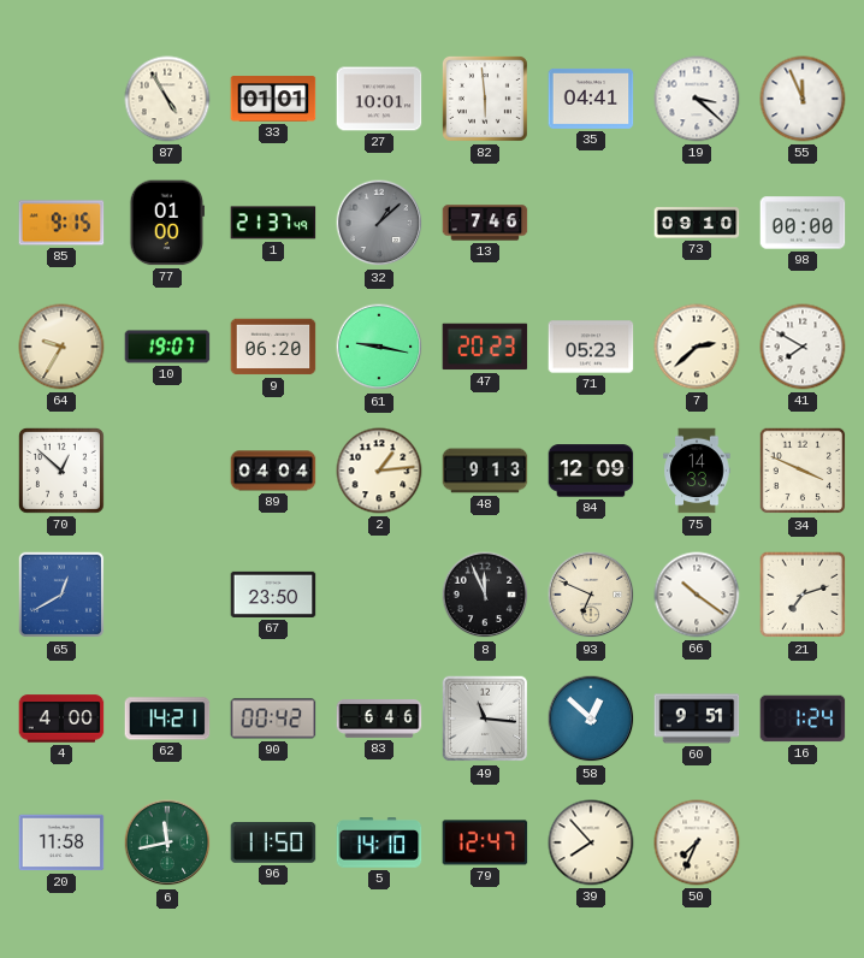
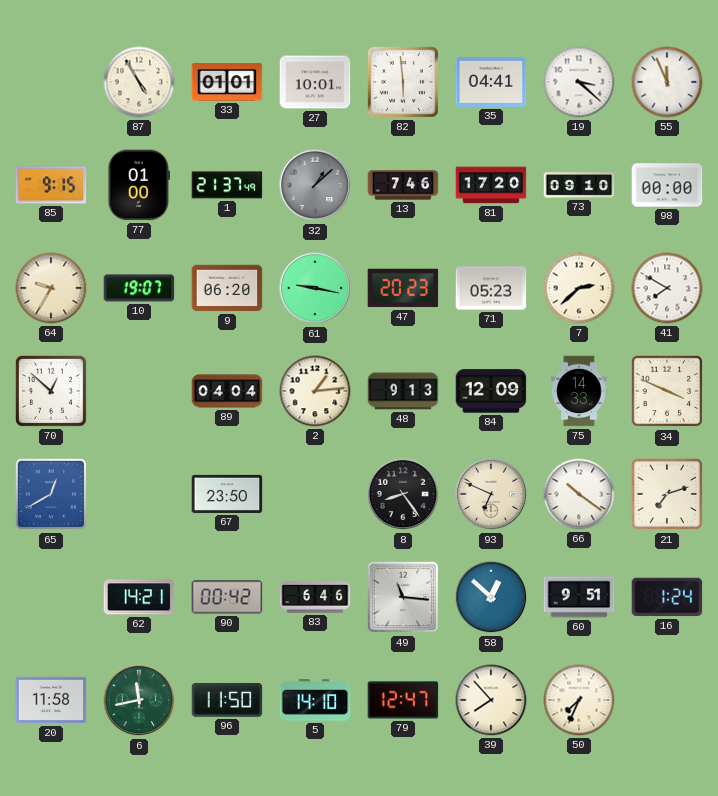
81: none -> 17:20 (491, 185)
8: 11:56 -> 8:24 (403, 494)
4: 4:00 -> none (61, 718)
